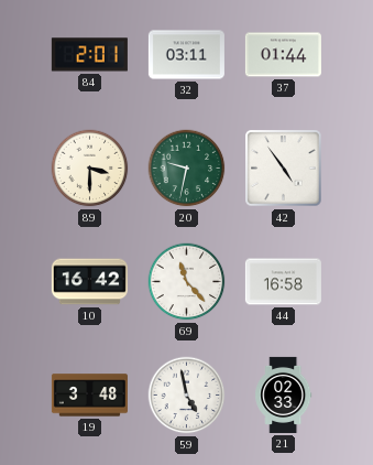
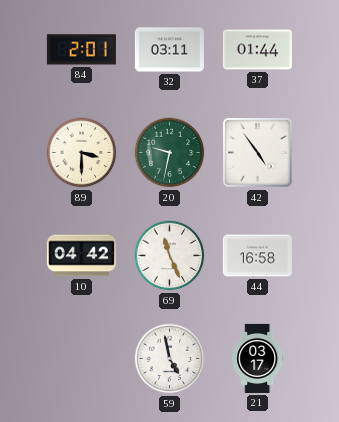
10: 16:42 -> 04:42 (81, 256)
69: 11:23 -> 11:26 (170, 256)
19: 3:48 -> none (89, 396)
21: 02:33 -> 03:17 (258, 358)
